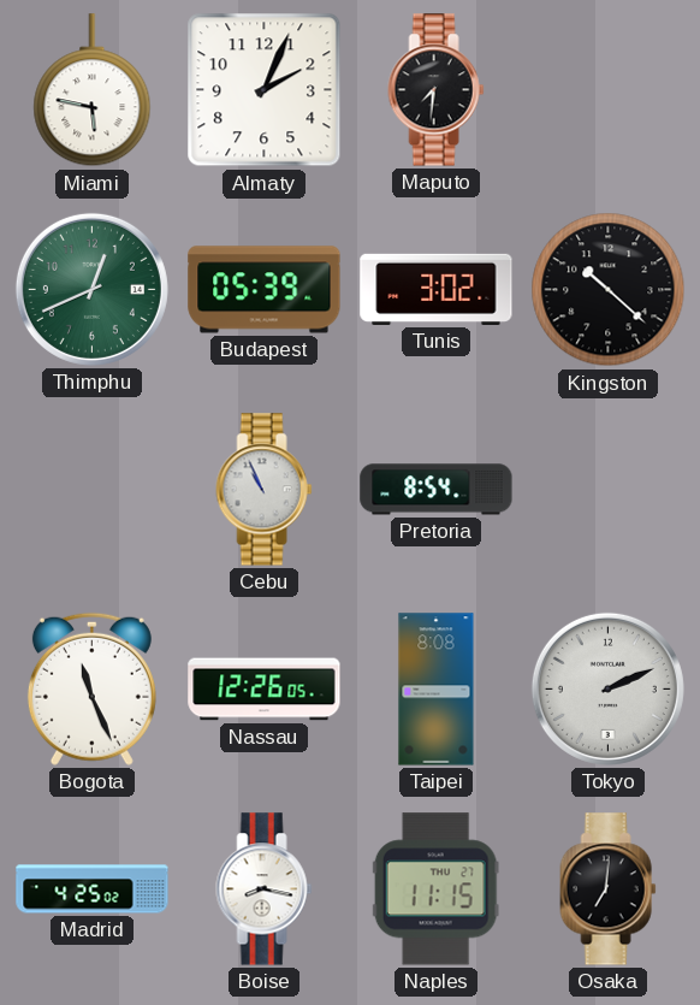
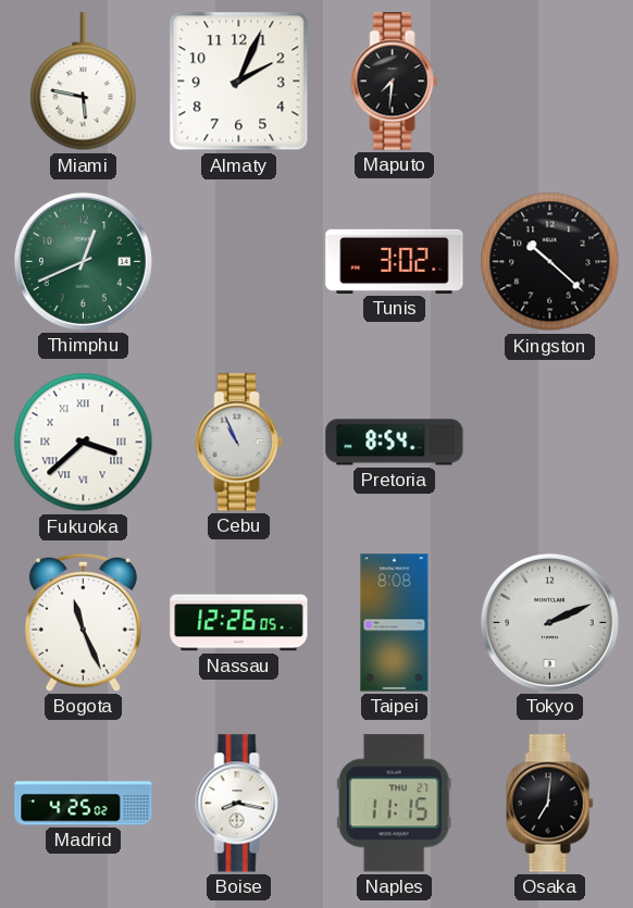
Budapest: 05:39 -> none (265, 290)
Fukuoka: none -> 3:38 (84, 443)
